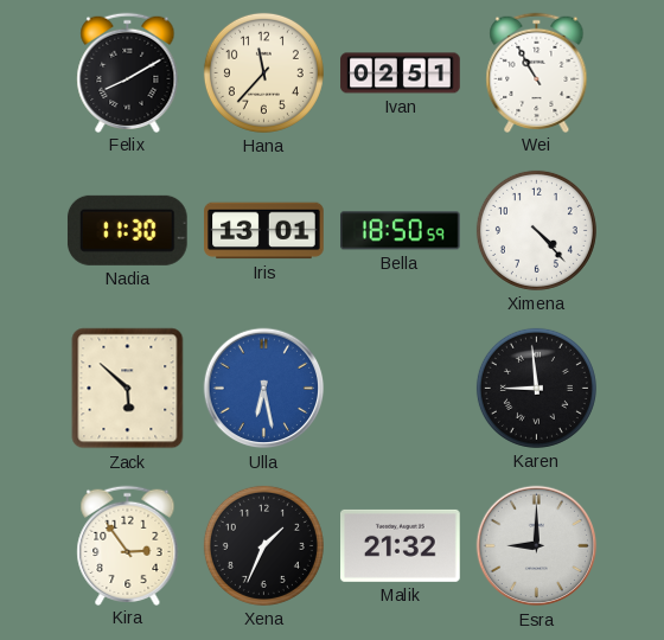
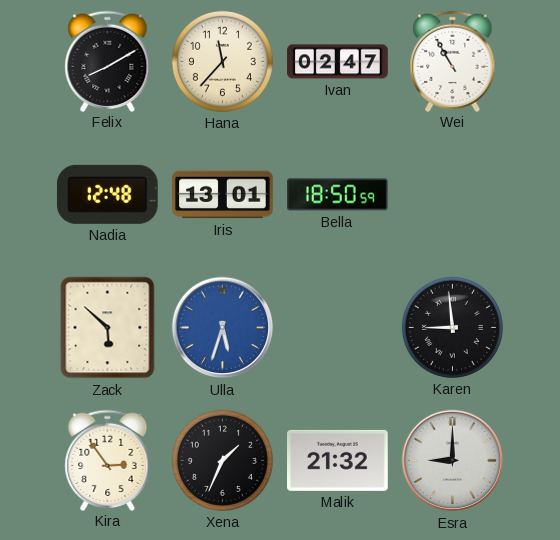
Ivan: 02:51 -> 02:47 (338, 62)
Nadia: 11:30 -> 12:48 (107, 194)
Ximena: 4:23 -> none (536, 230)
Ulla: 6:28 -> 5:33 (223, 328)
